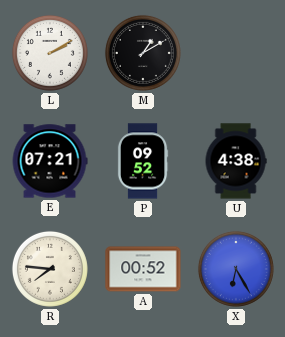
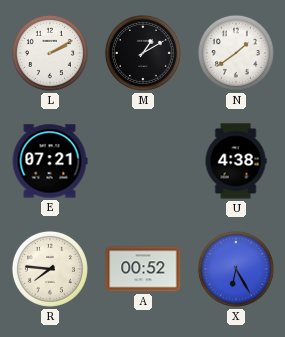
N: none -> 1:39 (236, 53)
P: 09:52 -> none (143, 161)
